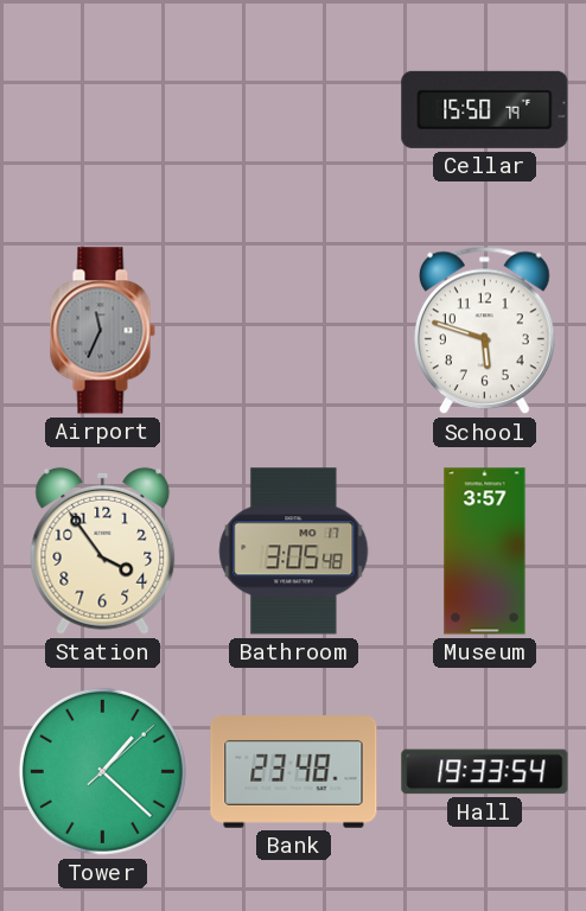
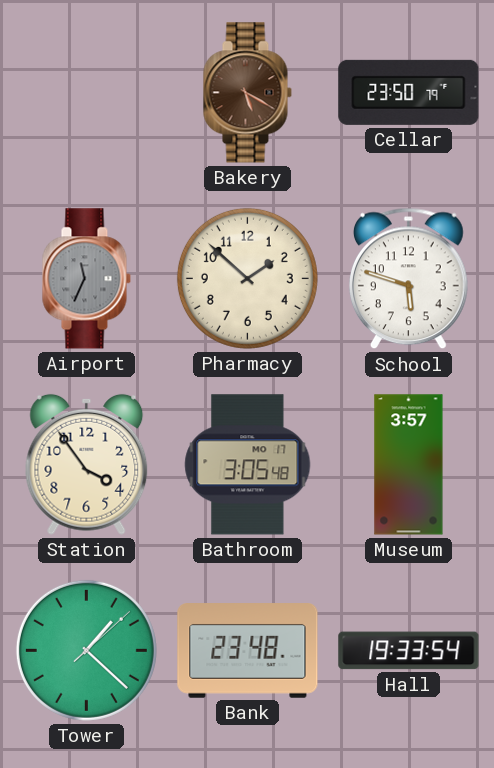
Bakery: none -> 5:20 (247, 93)
Cellar: 15:50 -> 23:50 (409, 92)
Pharmacy: none -> 1:52 (247, 278)
